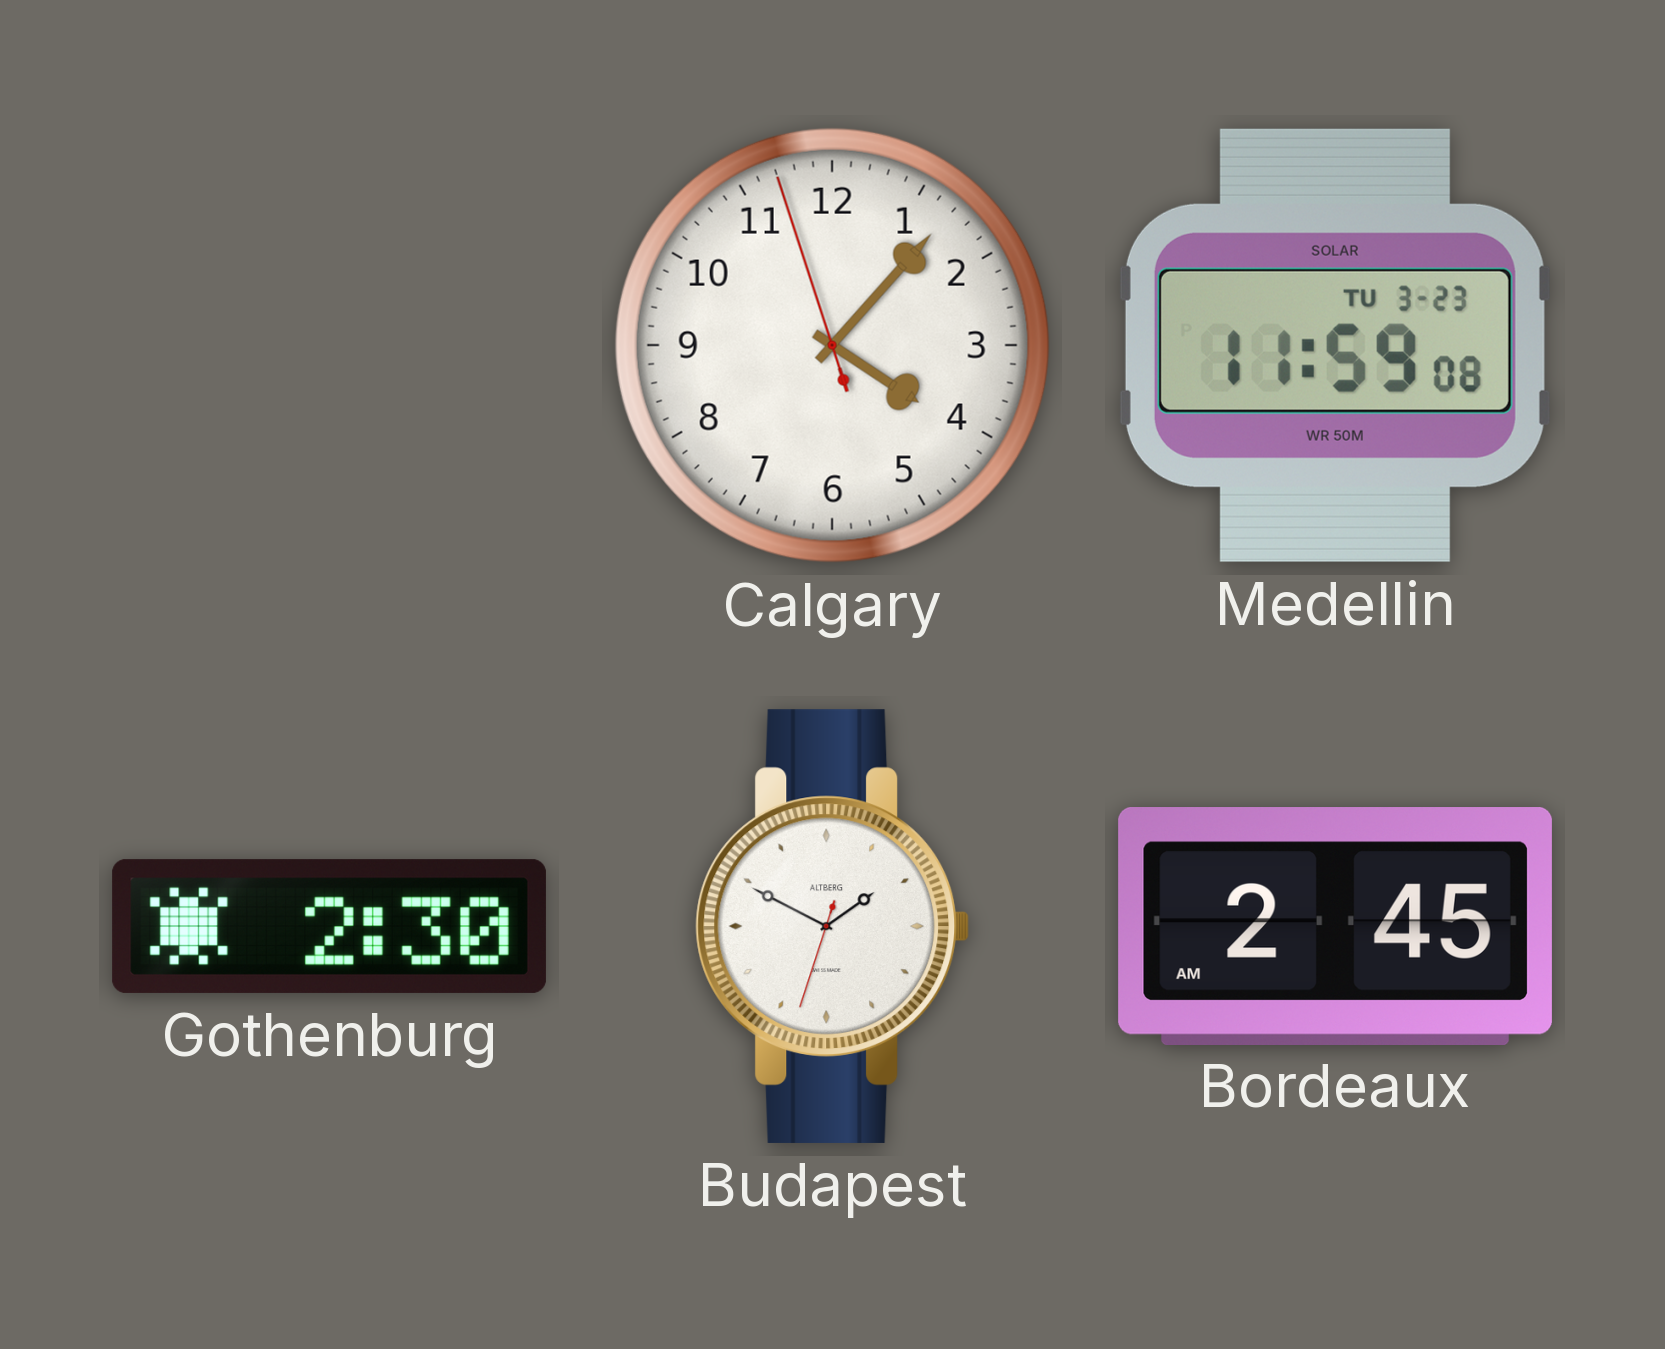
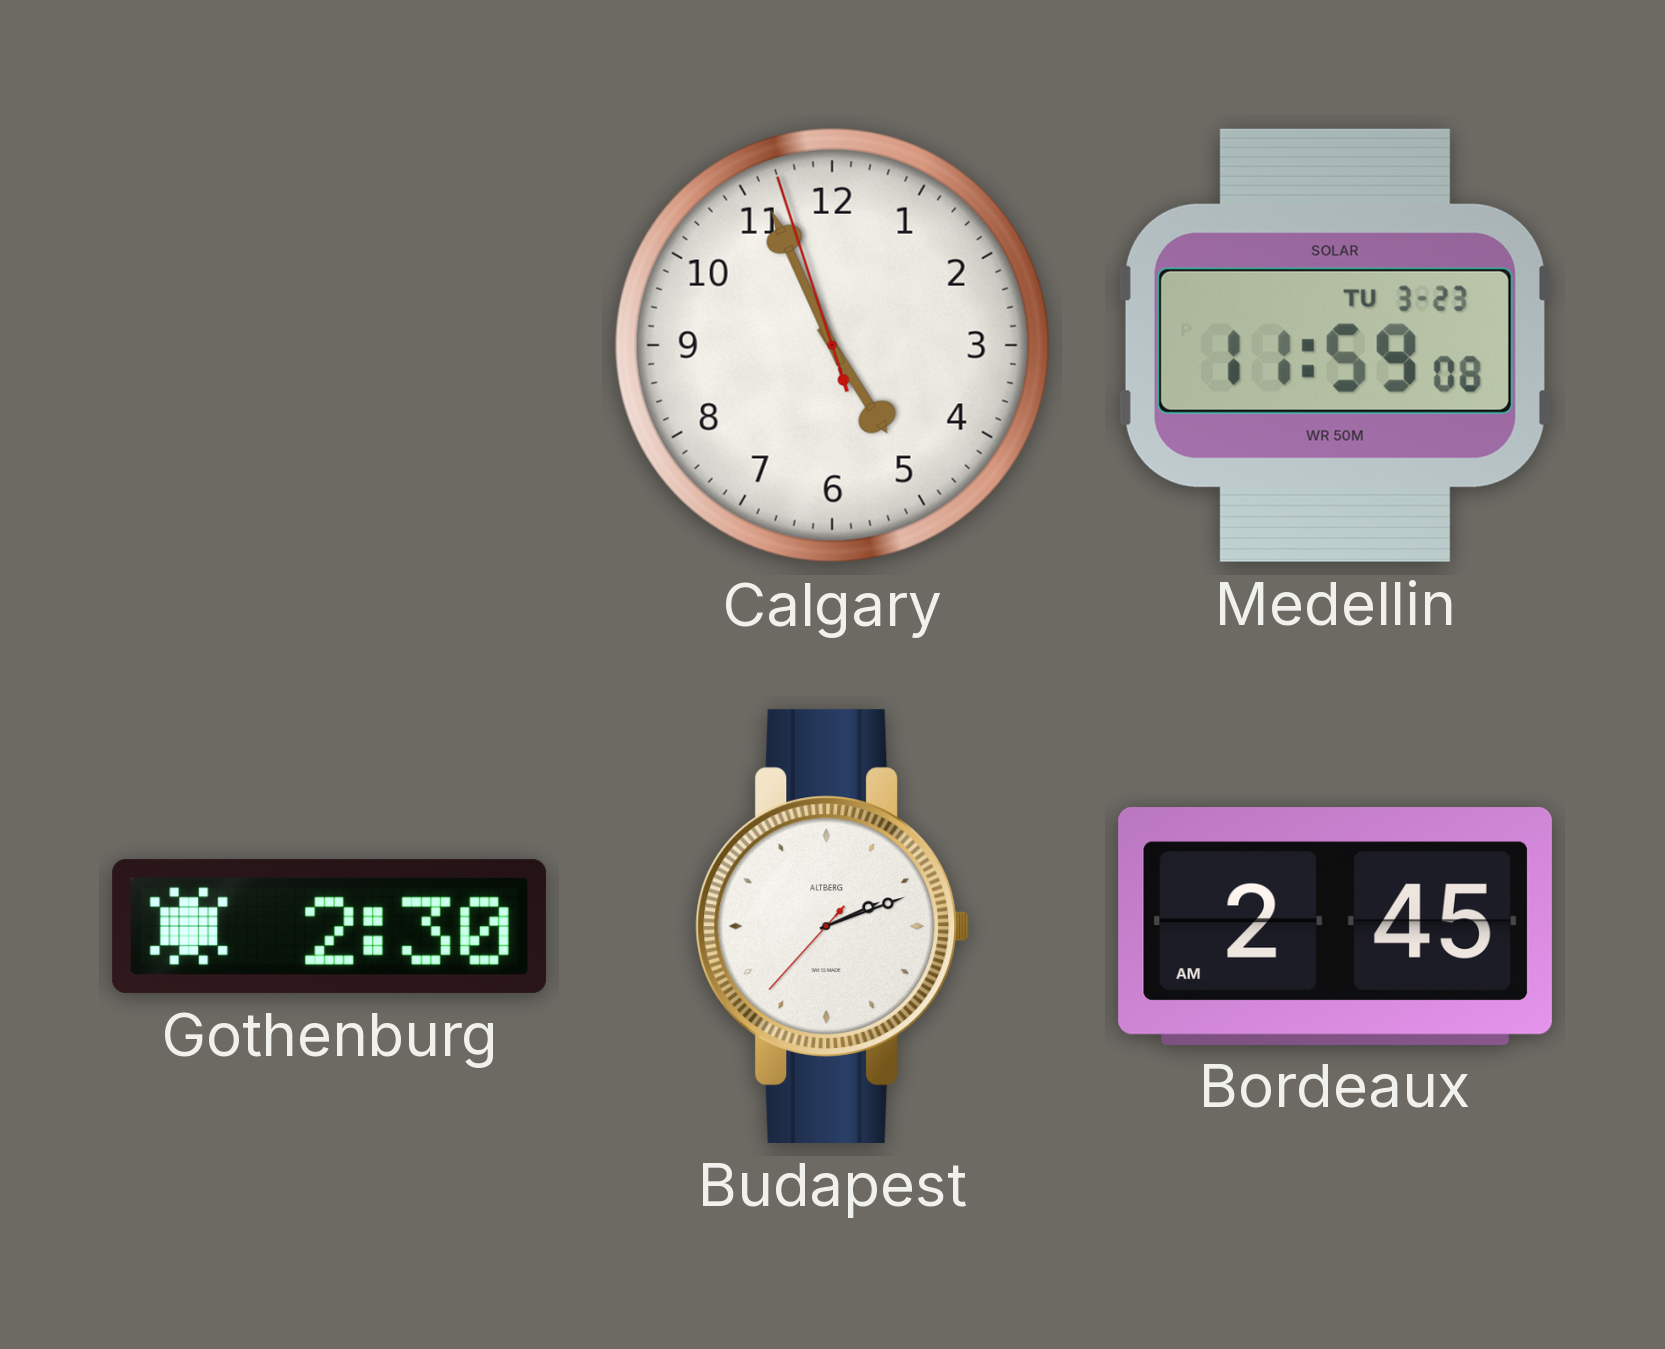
Calgary: 4:06 -> 4:55 (832, 345)
Budapest: 1:49 -> 2:11 (833, 926)
